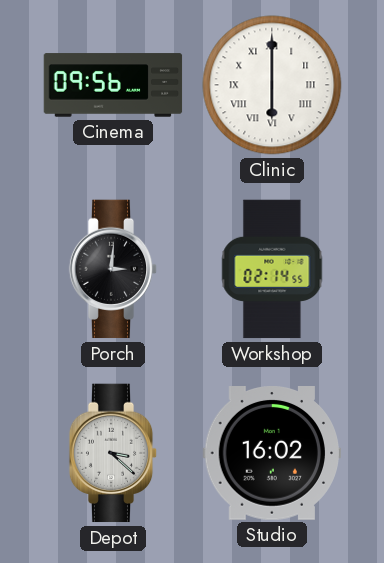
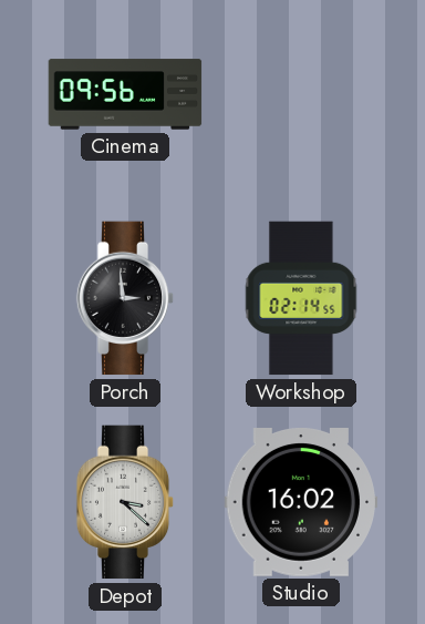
Clinic: 6:00 -> none (272, 85)
Porch: 3:01 -> 2:59 (125, 298)
